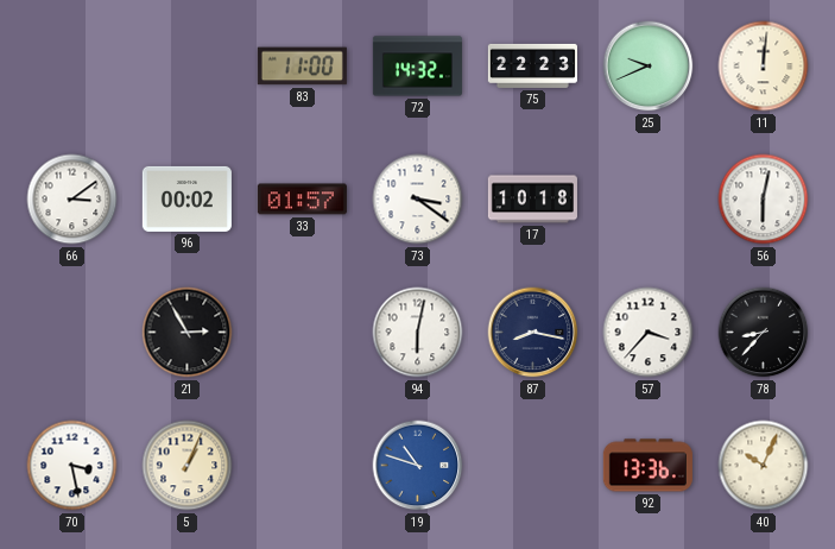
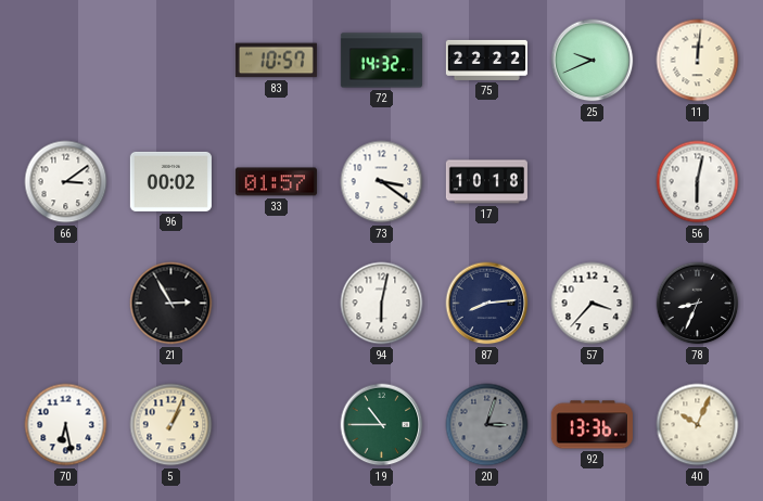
83: 11:00 -> 10:57 (276, 61)
75: 22:23 -> 22:22 (486, 60)
87: 8:17 -> 8:14 (487, 304)
78: 8:37 -> 8:34 (698, 304)
70: 3:28 -> 6:28 (66, 425)
19: 10:48 -> 10:45 (382, 425)
19 dial: blue -> green (382, 425)
20: none -> 3:03 (487, 425)
